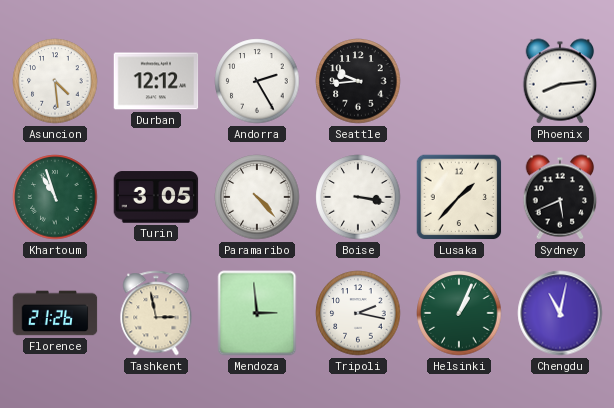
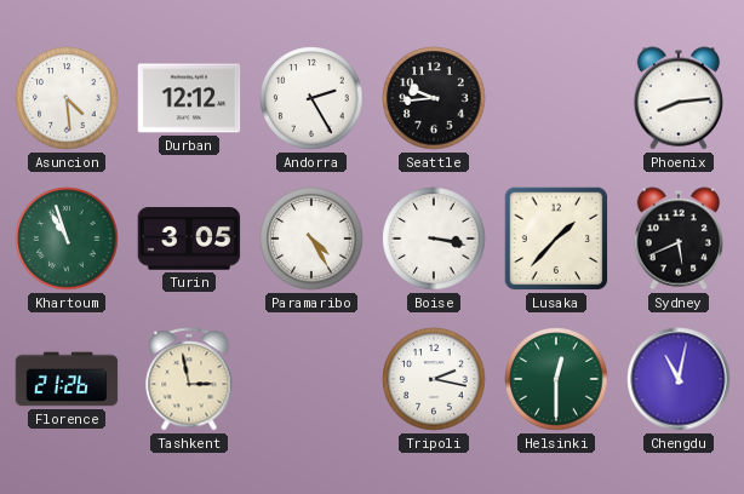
Paramaribo: 4:23 -> 4:25 (311, 239)
Mendoza: 2:59 -> none (257, 313)
Helsinki: 1:04 -> 12:30 (556, 379)
